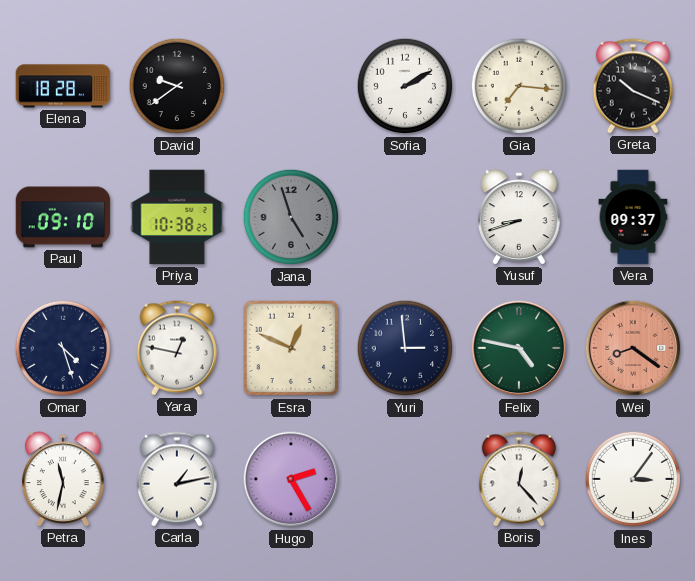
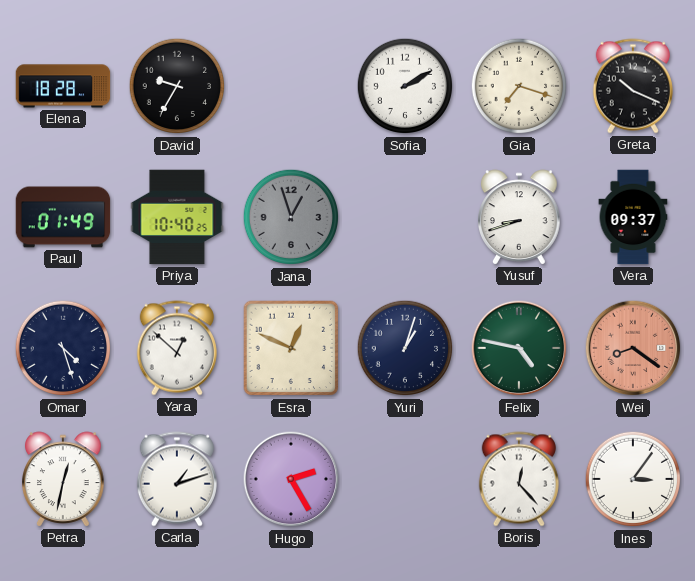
David: 9:39 -> 9:35 (177, 86)
Gia: 7:16 -> 7:18 (519, 86)
Paul: 09:10 -> 01:49 (63, 217)
Priya: 10:38 -> 10:40 (177, 217)
Jana: 4:57 -> 12:57 (291, 217)
Yara: 12:47 -> 12:52 (177, 348)
Yuri: 2:59 -> 1:03 (405, 348)
Petra: 11:32 -> 12:32 (63, 479)
Carla: 1:13 -> 1:12 (177, 479)
